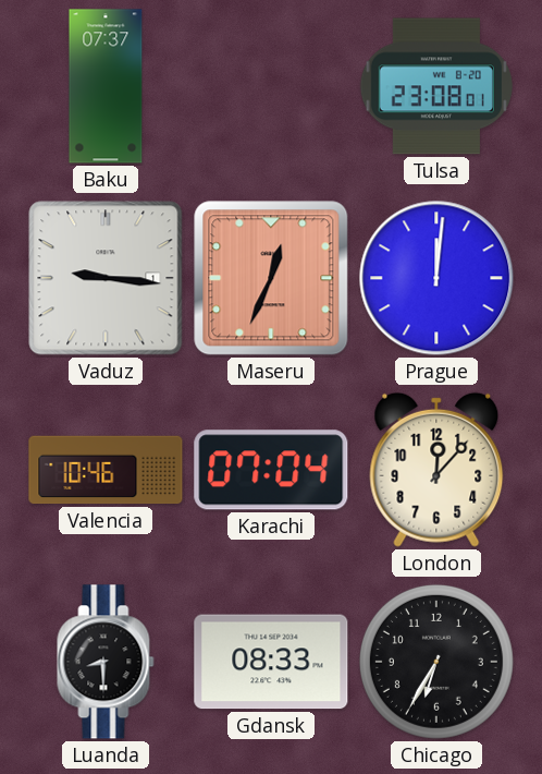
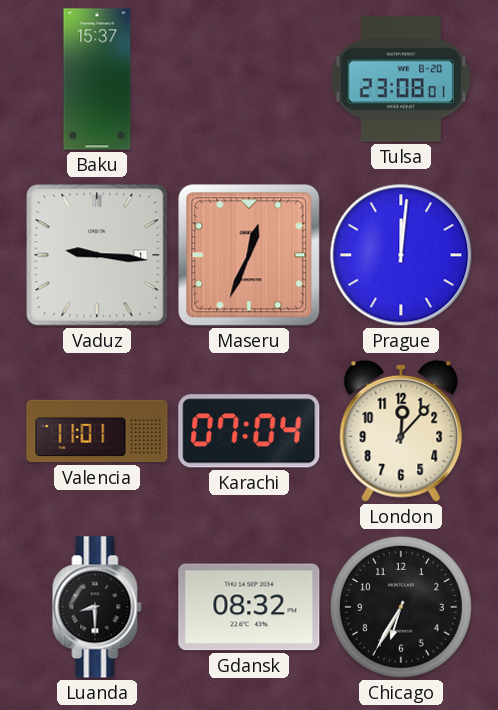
Baku: 07:37 -> 15:37 (97, 79)
Valencia: 10:46 -> 11:01 (97, 431)
Gdansk: 08:33 -> 08:32 (249, 607)
